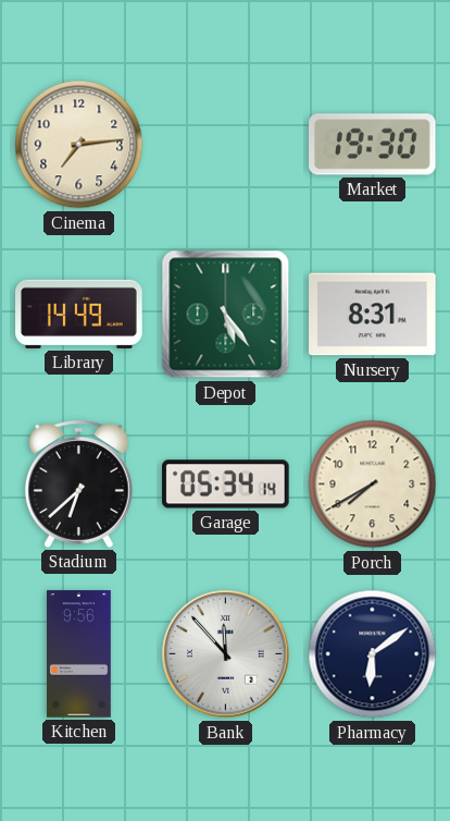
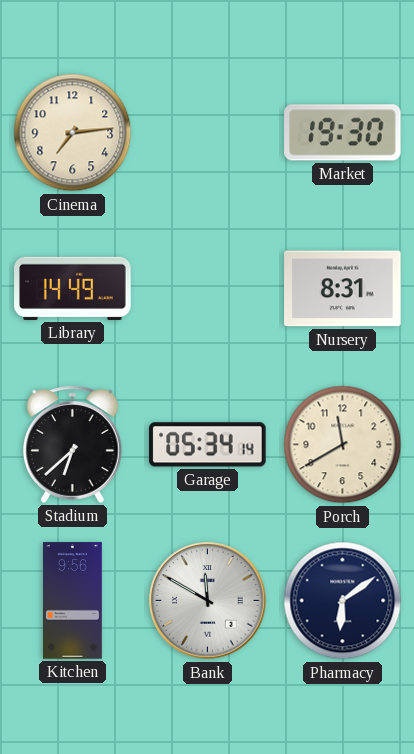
Depot: 5:24 -> none (226, 315)
Porch: 7:40 -> 11:40 (343, 445)
Bank: 11:53 -> 11:50 (208, 601)
